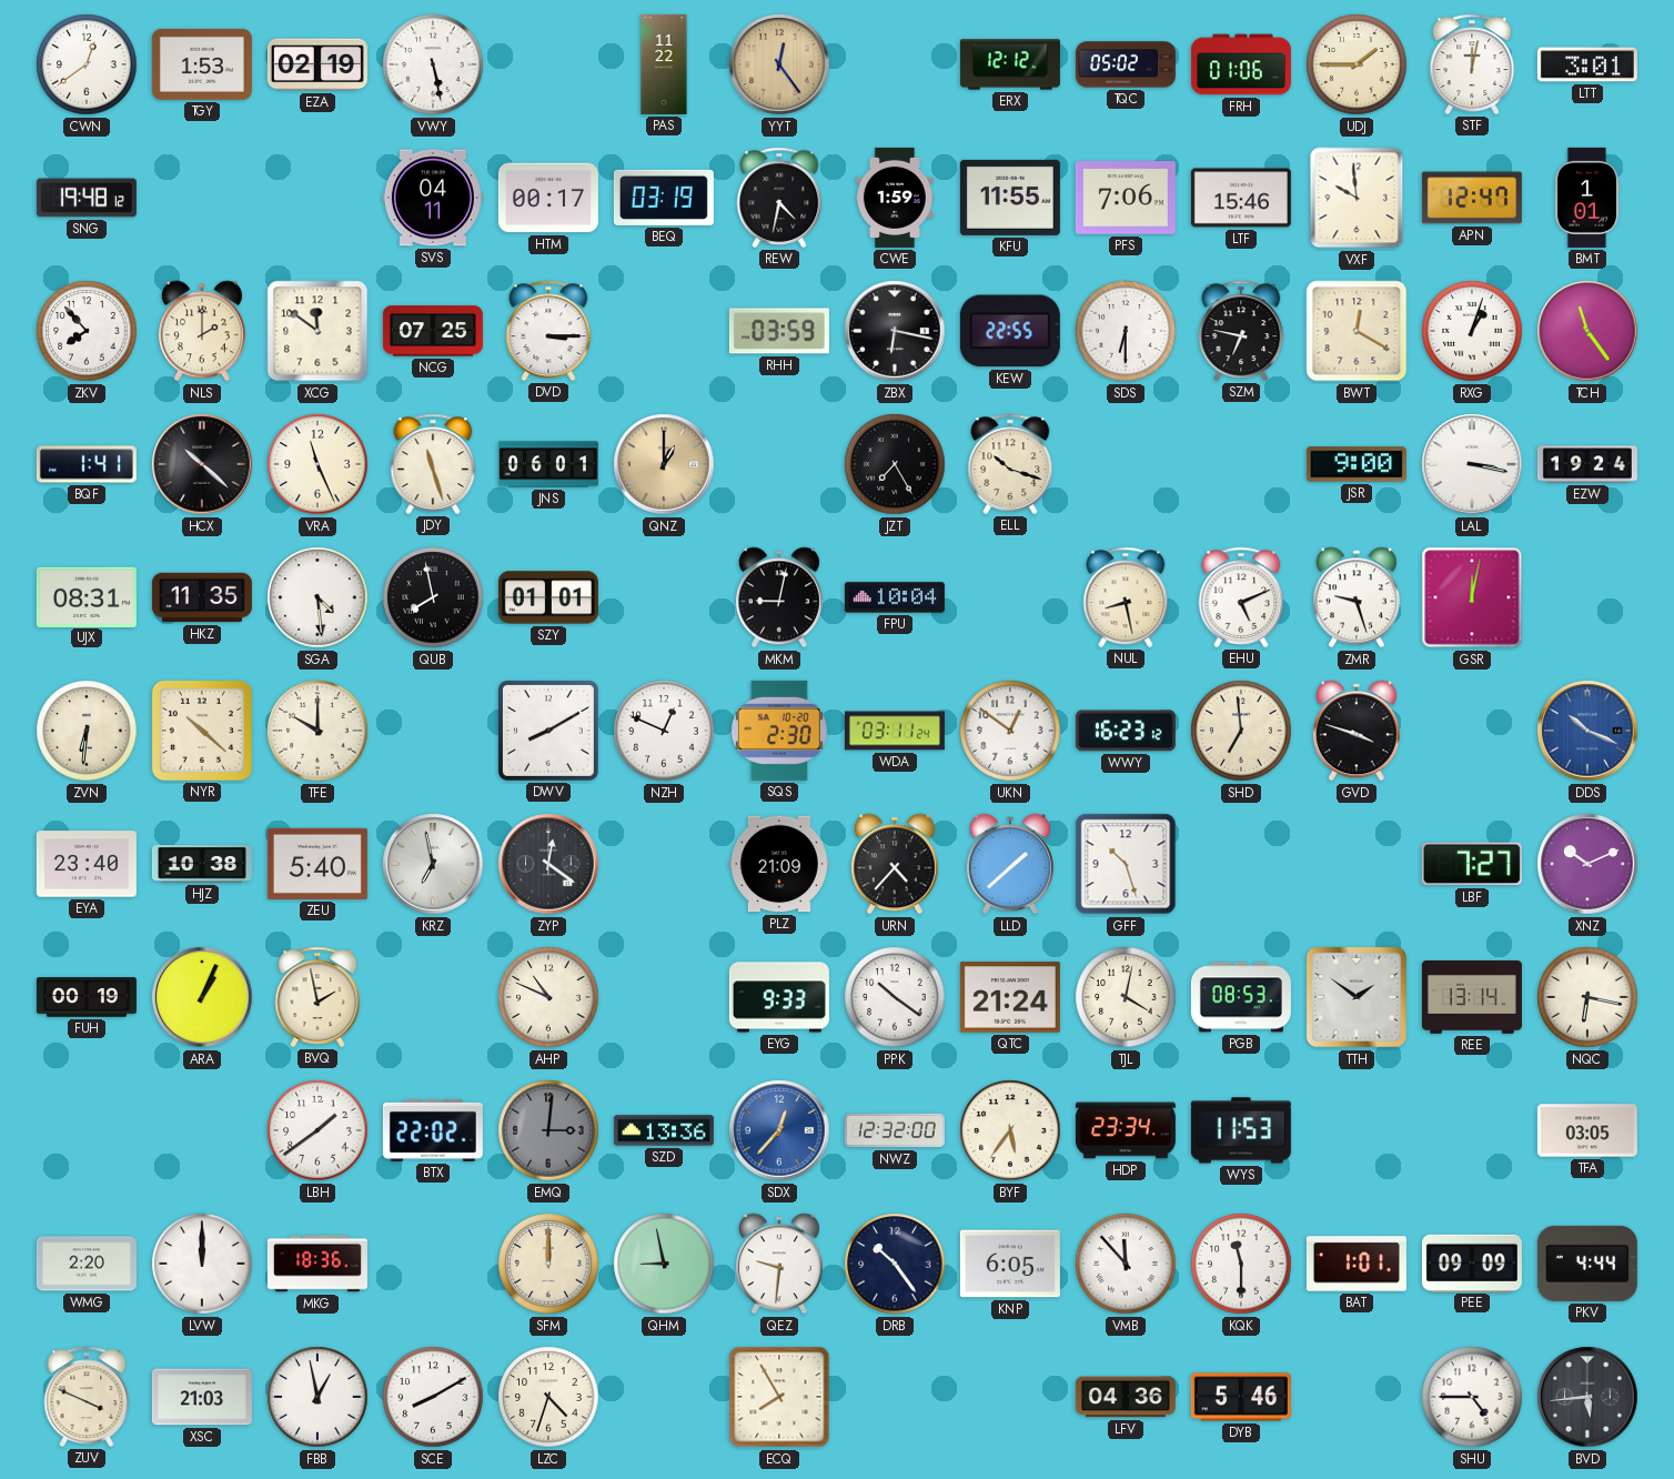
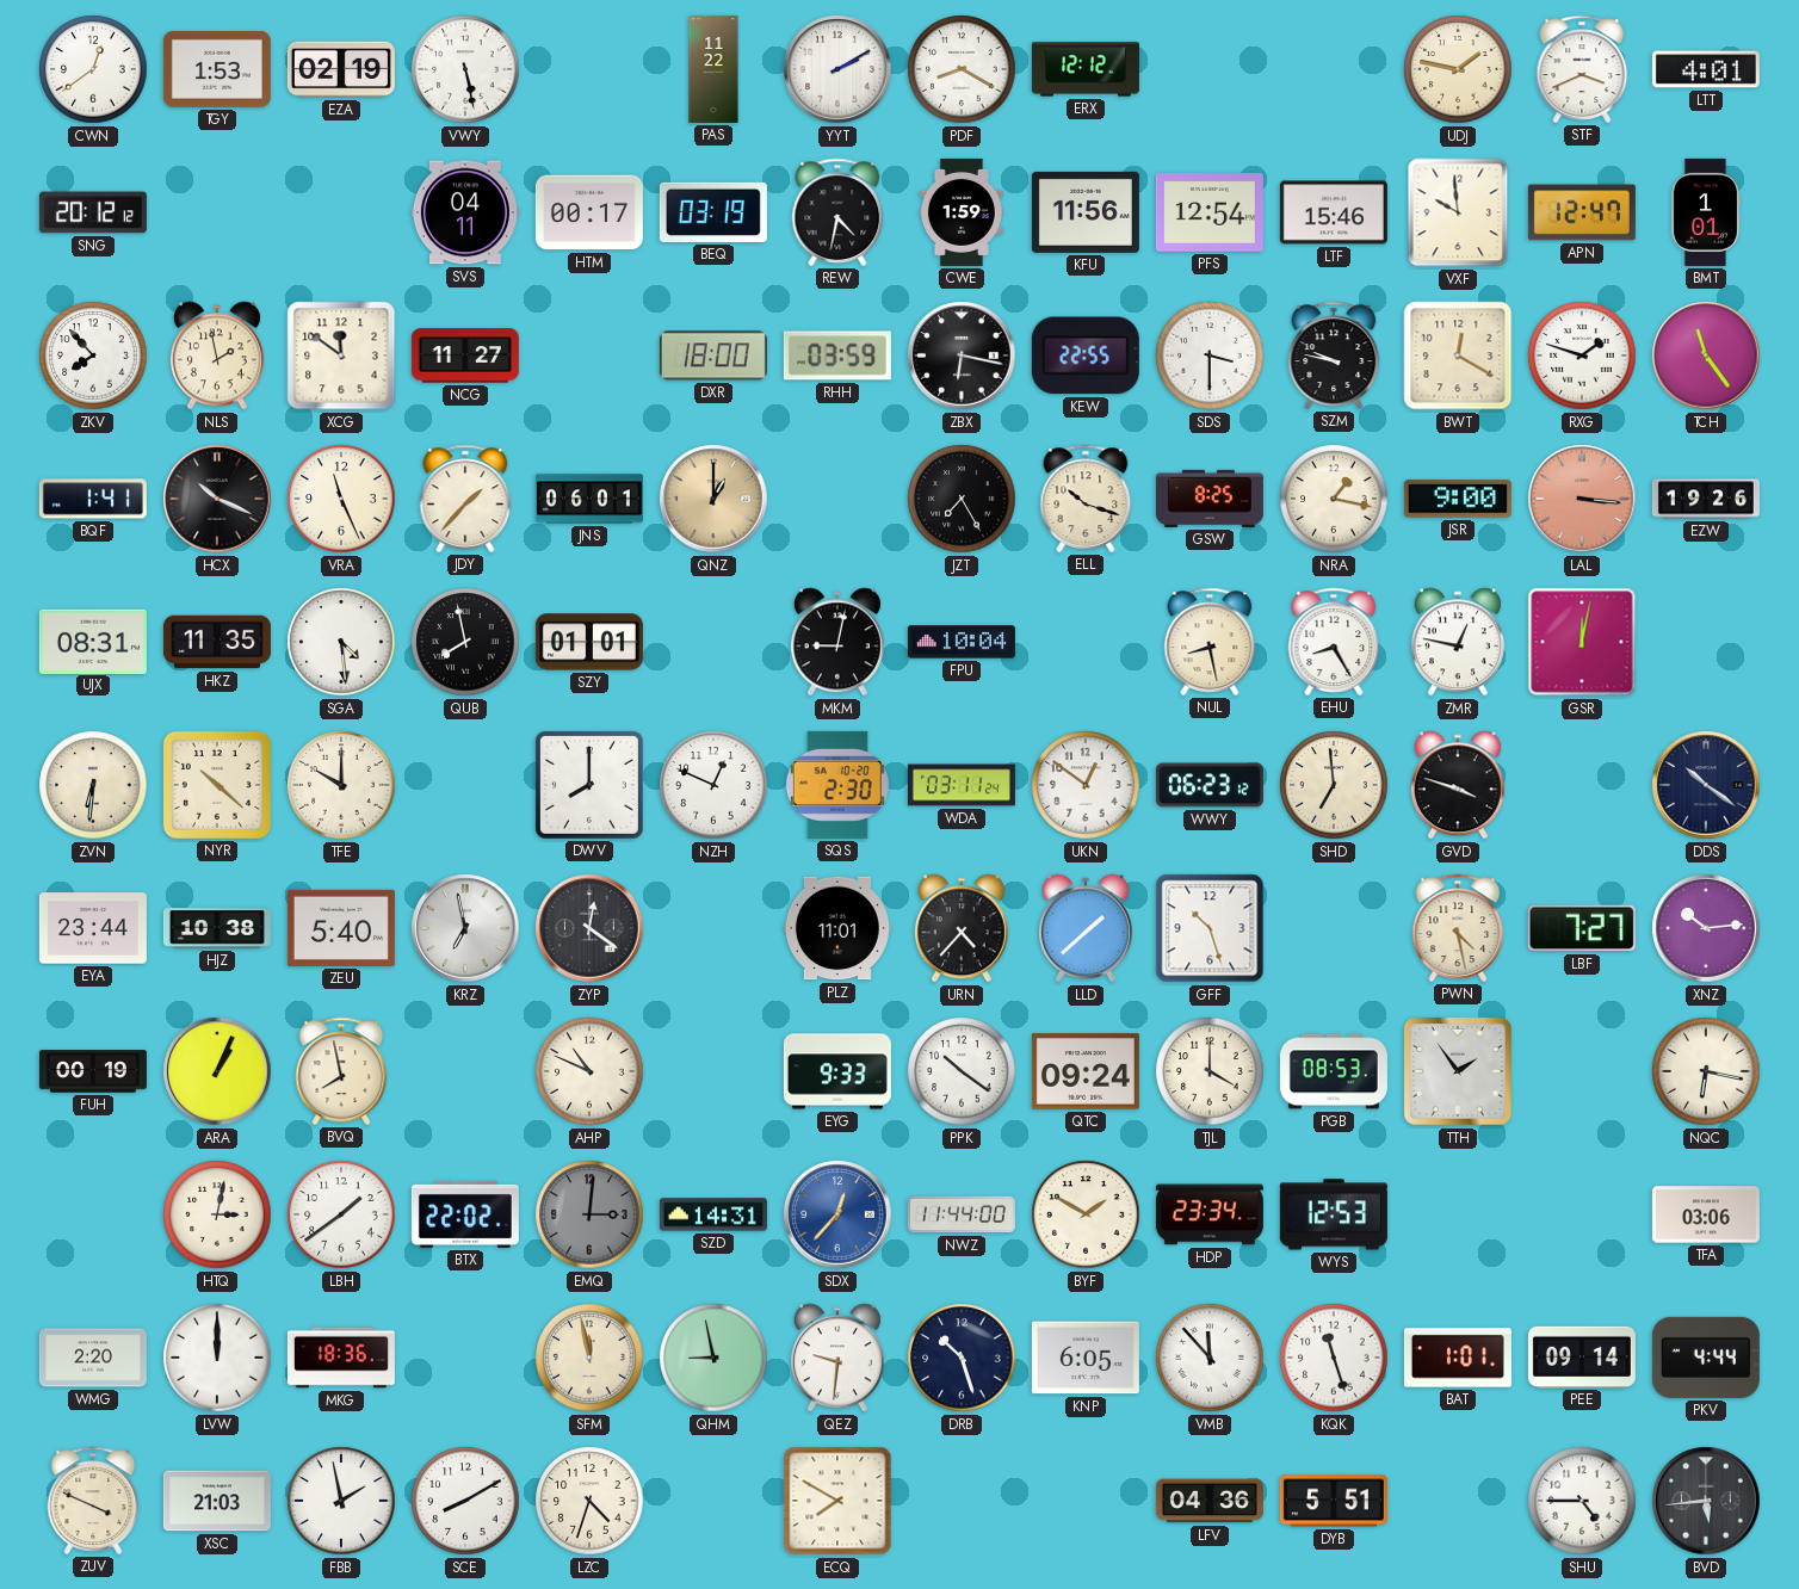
YYT: 12:24 -> 2:10 (837, 69)
YYT dial: champagne -> white (837, 69)
PDF: none -> 8:20 (962, 69)
TQC: 05:02 -> none (1126, 64)
FRH: 01:06 -> none (1241, 64)
UDJ: 1:45 -> 1:47 (1458, 69)
STF: 12:02 -> 3:41 (1582, 69)
LTT: 3:01 -> 4:01 (1706, 69)
SNG: 19:48 -> 20:12 (93, 212)
KFU: 11:55 -> 11:56 (1086, 212)
PFS: 7:06 -> 12:54 (1210, 214)
NLS: 2:00 -> 1:58 (217, 355)
NCG: 07:25 -> 11:27 (465, 355)
DVD: 3:15 -> none (548, 331)
DXR: none -> 18:00 (713, 355)
SDS: 6:30 -> 3:30 (1210, 355)
SZM: 6:47 -> 9:47 (1334, 355)
RXG: 1:03 -> 1:48 (1582, 355)
HCX: 10:22 -> 10:19 (217, 499)
JDY: 11:27 -> 1:37 (465, 499)
GSW: none -> 8:25 (1210, 499)
NRA: none -> 1:17 (1334, 499)
LAL: 3:17 -> 3:16 (1582, 499)
LAL dial: white -> salmon (1582, 499)
EZW: 19:24 -> 19:26 (1706, 499)
EHU: 5:11 -> 8:25 (1334, 642)
ZMR: 9:27 -> 12:47 (1458, 642)
DWV: 8:10 -> 8:00 (589, 785)
WWY: 16:23 -> 06:23 (1210, 785)
DDS: 10:19 -> 10:21 (1706, 785)
DDS dial: blue -> navy (1706, 785)
EYA: 23:40 -> 23:44 (93, 928)
PLZ: 21:09 -> 11:01 (837, 928)
PWN: none -> 4:28 (1458, 928)
XNZ: 10:11 -> 10:14 (1706, 928)
BVQ: 1:58 -> 7:58 (341, 1071)
QTC: 21:24 -> 09:24 (1086, 1071)
TJL: 4:02 -> 4:00 (1210, 1071)
TTH: 1:51 -> 1:54 (1458, 1071)
REE: 13:14 -> none (1472, 998)
HTQ: none -> 3:02 (217, 1214)
SZD: 13:36 -> 14:31 (713, 1214)
NWZ: 12:32 -> 11:44 (962, 1214)
BYF: 5:36 -> 1:50 (1086, 1214)
WYS: 11:53 -> 12:53 (1334, 1214)
TFA: 03:05 -> 03:06 (1706, 1214)
SFM: 12:00 -> 11:58 (589, 1358)
DRB: 10:24 -> 10:27 (962, 1358)
KQK: 11:30 -> 11:27 (1334, 1358)
PEE: 09:09 -> 09:14 (1582, 1356)
FBB: 12:58 -> 1:58 (341, 1501)
ECQ: 7:55 -> 7:50 (837, 1501)
DYB: 5:46 -> 5:51 (1334, 1501)
